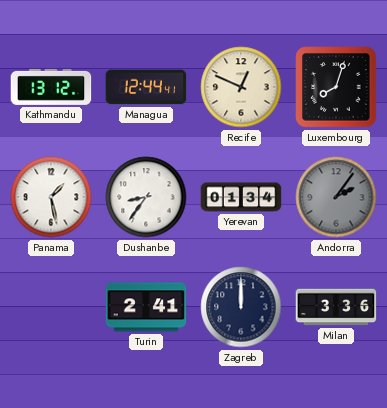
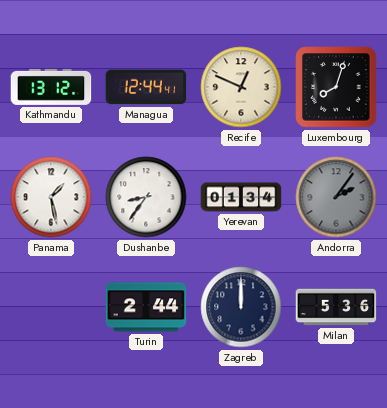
Turin: 2:41 -> 2:44 (146, 307)
Milan: 3:36 -> 5:36 (336, 307)
